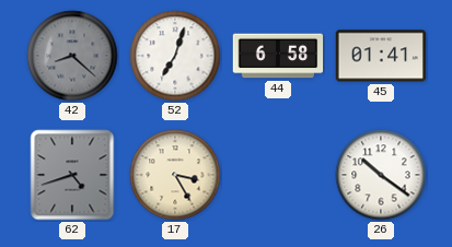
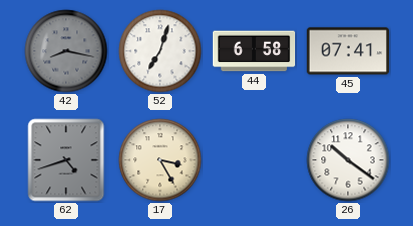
42: 8:22 -> 8:17 (66, 51)
45: 01:41 -> 07:41 (348, 51)
